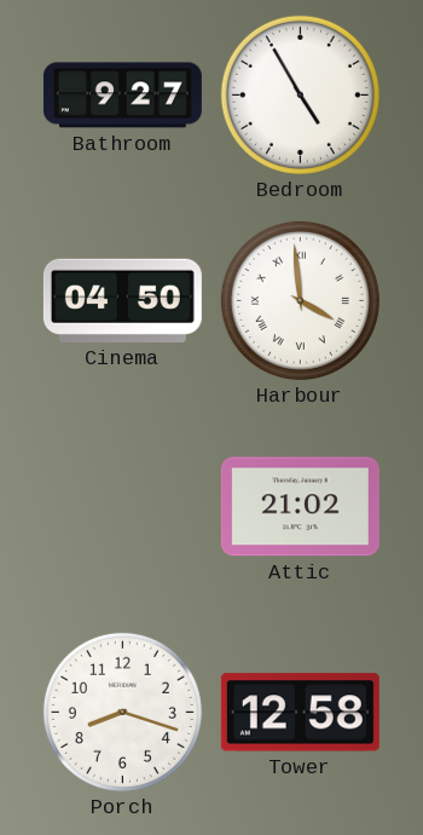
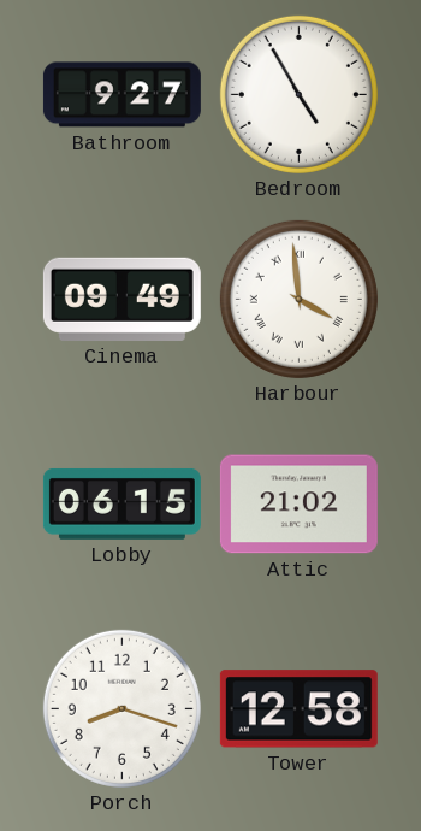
Cinema: 04:50 -> 09:49 (121, 299)
Lobby: none -> 06:15 (121, 503)
